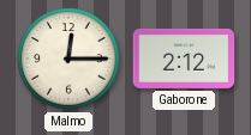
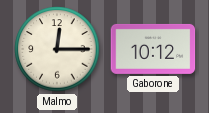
Gaborone: 2:12 -> 10:12 (153, 49)
